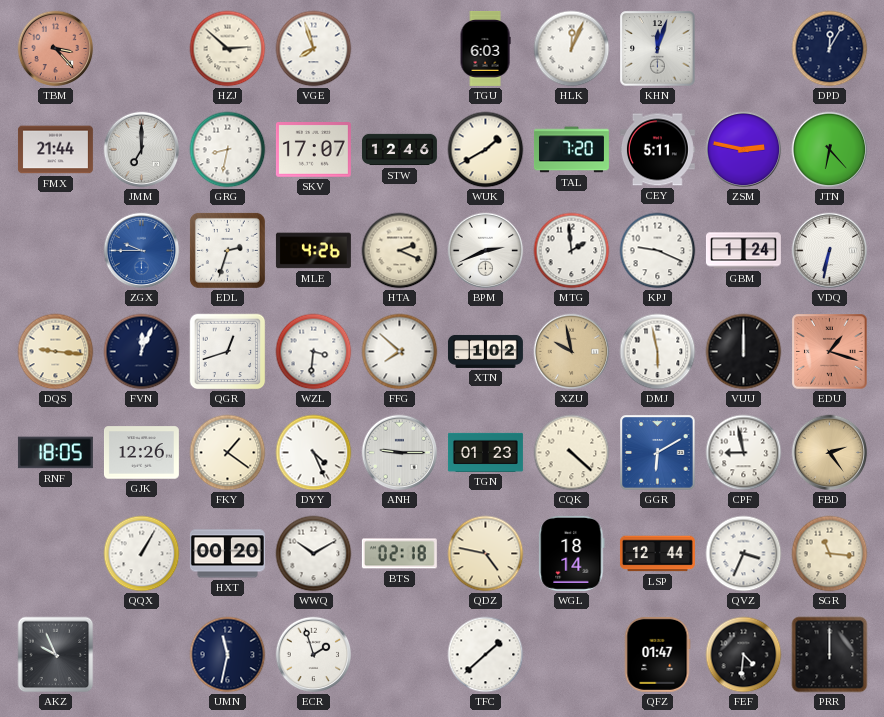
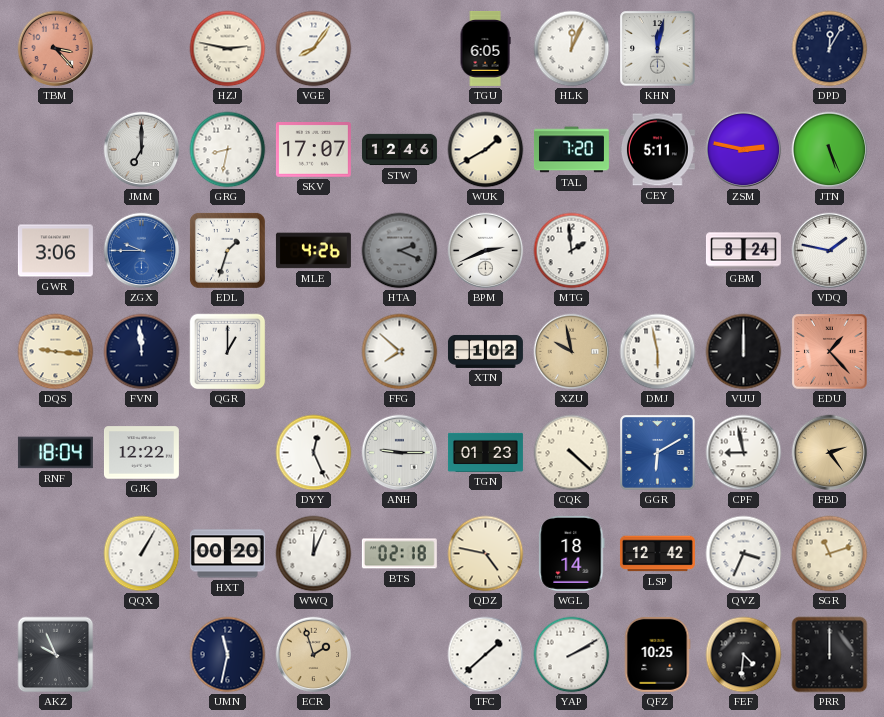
HZJ: 2:52 -> 2:47 (228, 49)
VGE: 7:57 -> 8:06 (314, 49)
TGU: 6:03 -> 6:05 (485, 48)
KHN: 12:03 -> 12:02 (658, 49)
FMX: 21:44 -> none (55, 150)
JTN: 6:23 -> 5:26 (830, 150)
GWR: none -> 3:06 (55, 251)
EDL: 2:33 -> 1:33 (227, 250)
HTA dial: cream -> grey (400, 251)
KPJ: 9:19 -> none (658, 251)
GBM: 1:24 -> 8:24 (743, 251)
VDQ: 6:32 -> 1:47 (830, 251)
FVN: 12:04 -> 11:59 (142, 352)
QGR: 12:42 -> 1:00 (228, 352)
WZL: 3:31 -> none (314, 352)
EDU: 1:18 -> 1:23 (830, 352)
RNF: 18:05 -> 18:04 (55, 453)
GJK: 12:26 -> 12:22 (141, 453)
FKY: 1:21 -> none (228, 453)
DYY: 4:26 -> 12:26 (314, 453)
WWQ: 10:10 -> 12:04 (314, 554)
LSP: 12:44 -> 12:42 (657, 554)
SGR: 11:16 -> 11:12 (830, 554)
ECR dial: white -> champagne (314, 655)
YAP: none -> 2:10 (572, 655)
QFZ: 01:47 -> 10:25 (657, 654)
